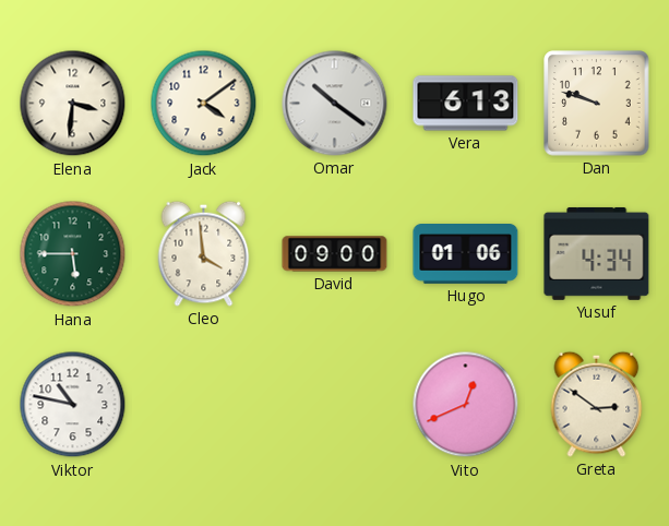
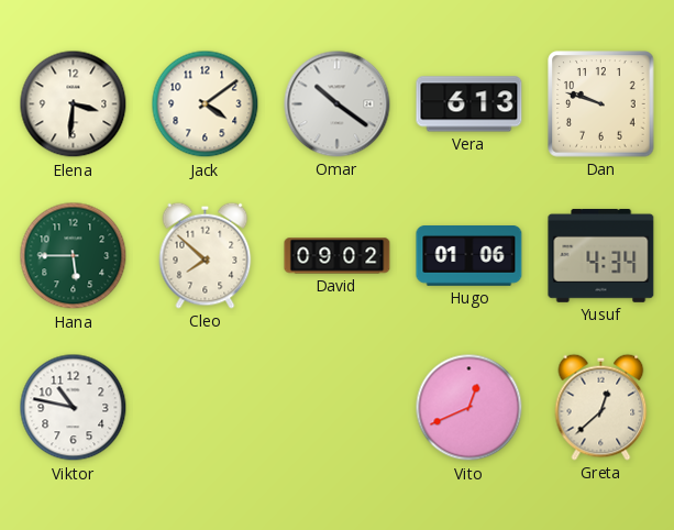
Cleo: 3:59 -> 7:52 (206, 255)
David: 09:00 -> 09:02 (338, 256)
Greta: 2:51 -> 12:38 (601, 407)
